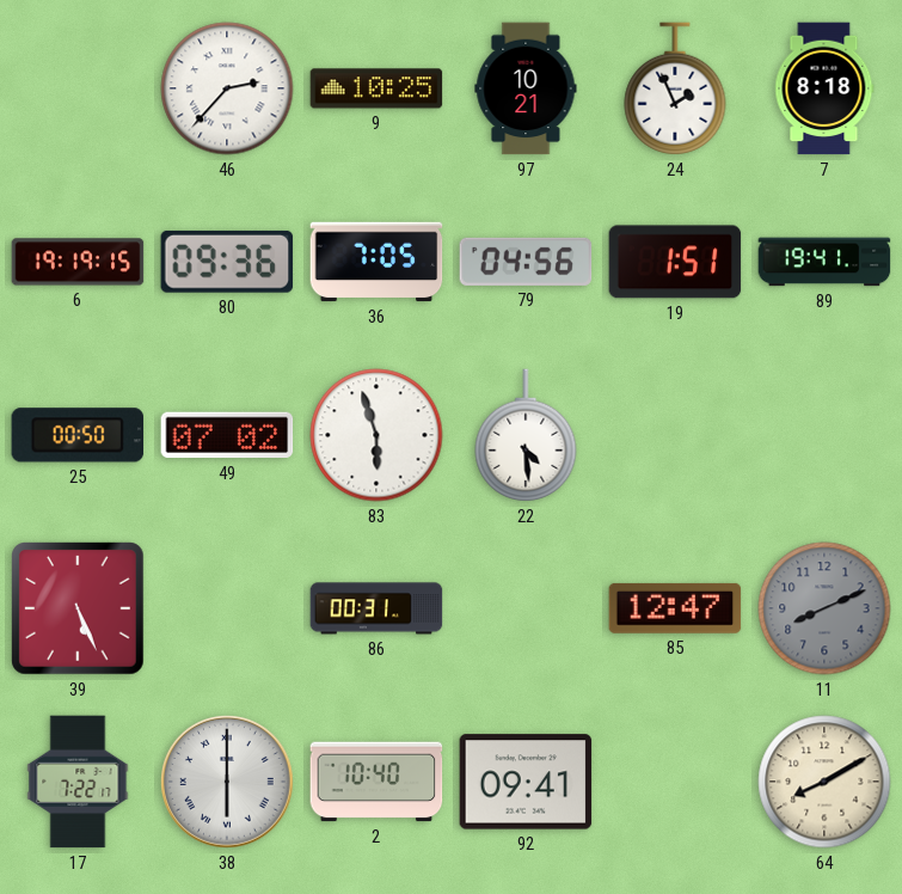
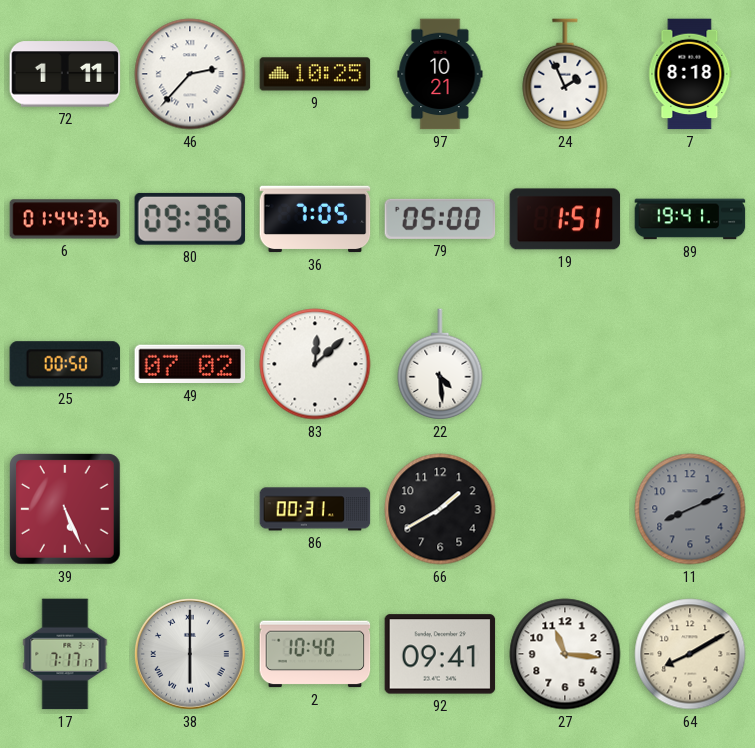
72: none -> 1:11 (65, 74)
6: 19:19 -> 01:44 (65, 219)
79: 04:56 -> 05:00 (440, 219)
83: 5:57 -> 12:08 (315, 364)
66: none -> 1:40 (440, 509)
85: 12:47 -> none (675, 608)
17: 7:22 -> 7:17 (65, 654)
27: none -> 11:16 (565, 654)
